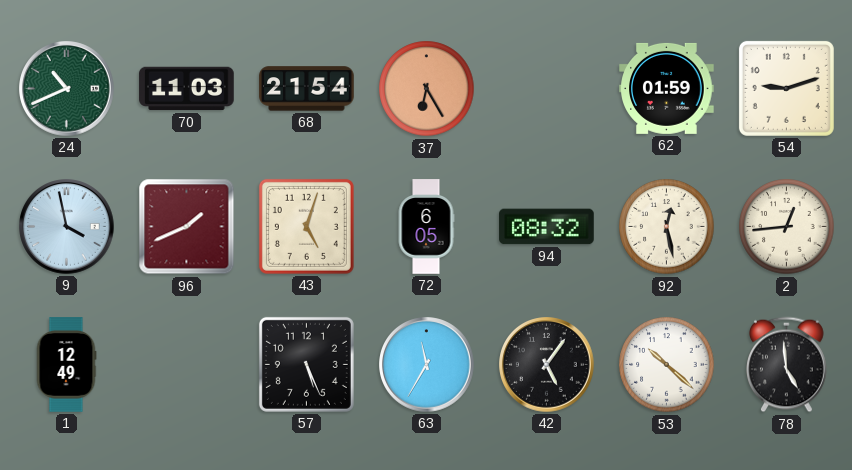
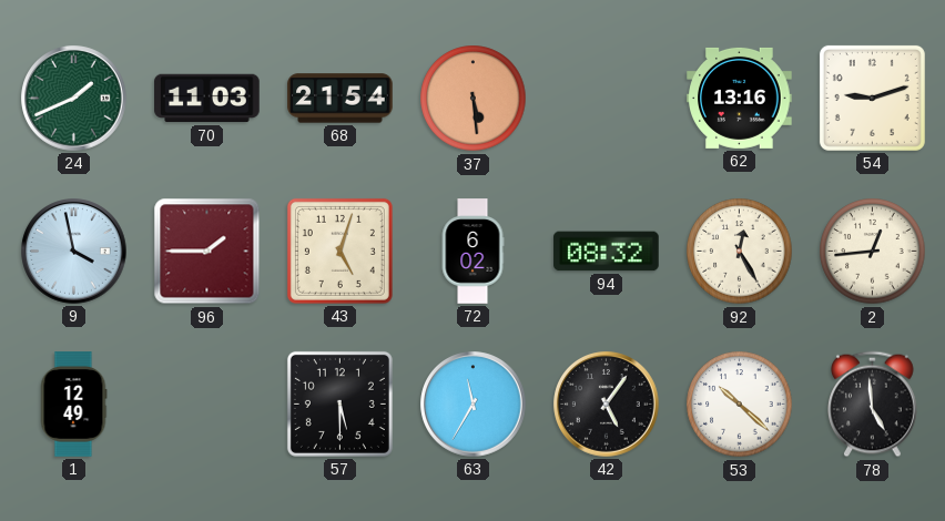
24: 10:41 -> 1:41 (74, 99)
37: 6:25 -> 5:29 (474, 99)
62: 01:59 -> 13:16 (740, 98)
96: 1:41 -> 1:45 (207, 252)
72: 6:05 -> 6:02 (472, 252)
92: 12:28 -> 12:25 (740, 252)
57: 5:26 -> 5:30 (339, 403)
